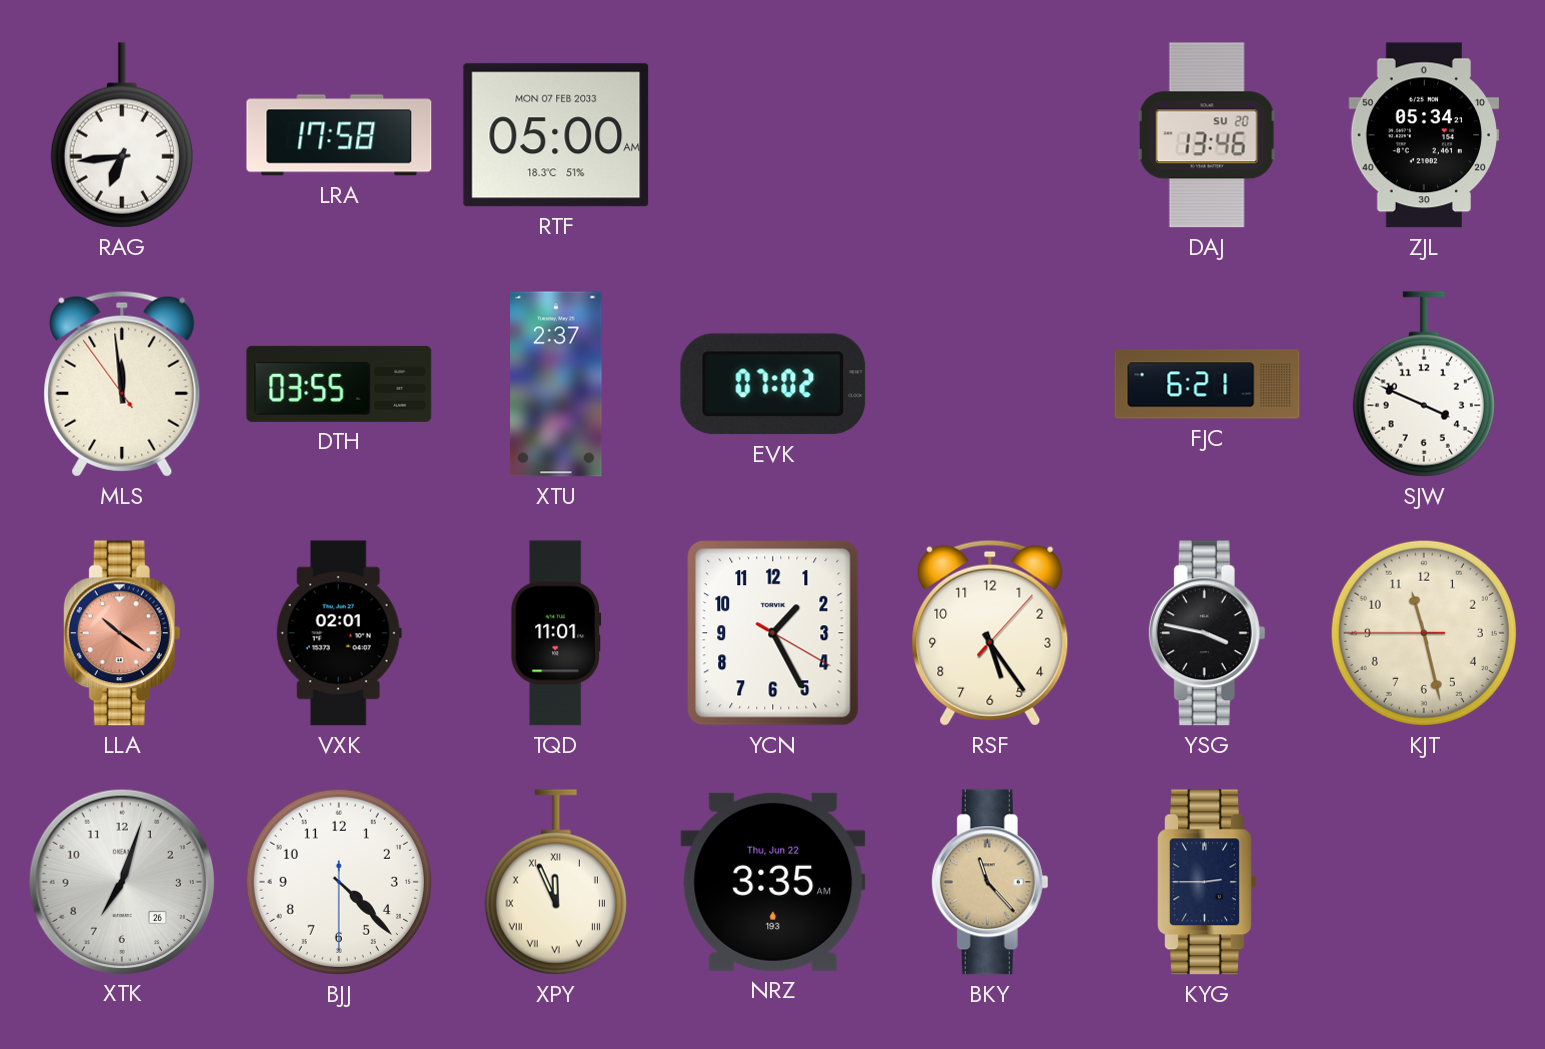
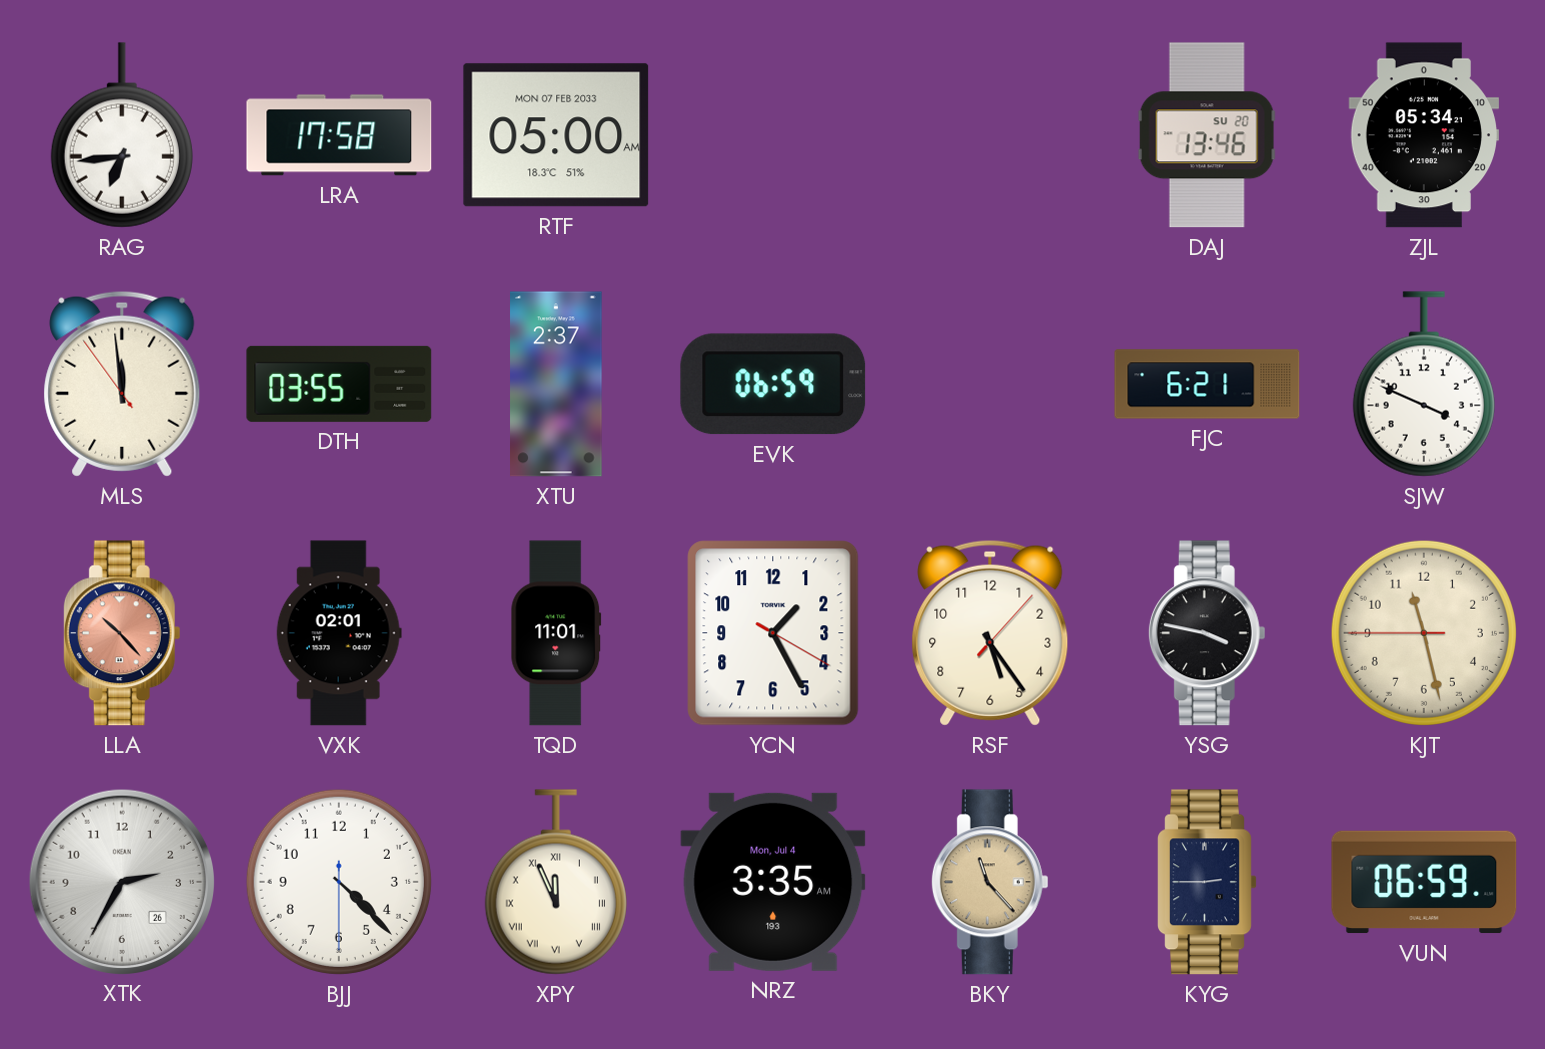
EVK: 07:02 -> 06:59 (773, 384)
LLA: 10:21 -> 10:23 (122, 633)
XTK: 7:03 -> 2:35 (121, 881)
NRZ date: Thu, Jun 22 -> Mon, Jul 4 (773, 882)
VUN: none -> 06:59 (1424, 882)
